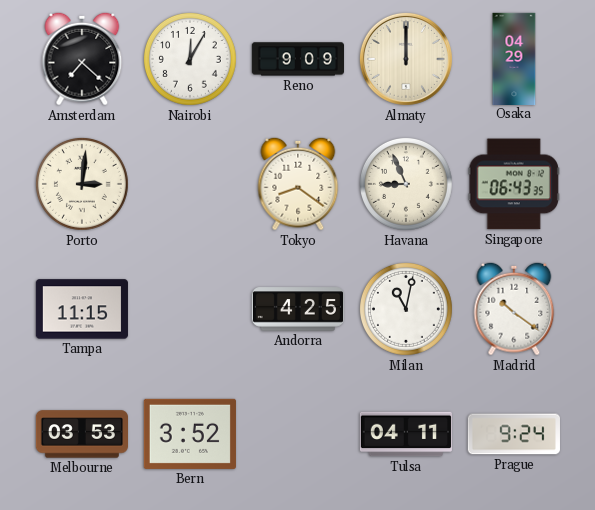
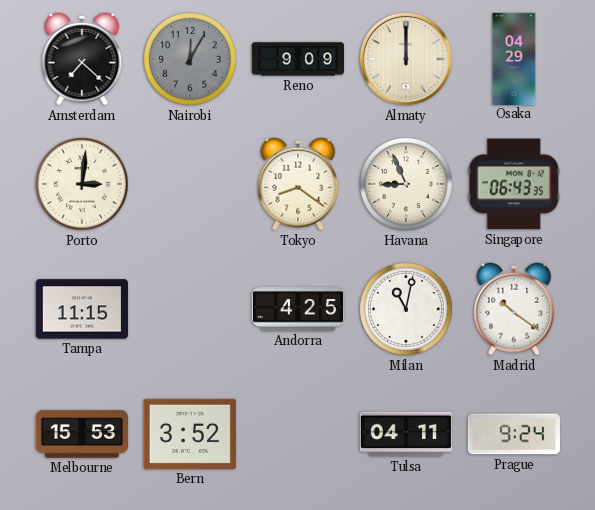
Nairobi dial: white -> grey (190, 59)
Melbourne: 03:53 -> 15:53 (81, 434)
